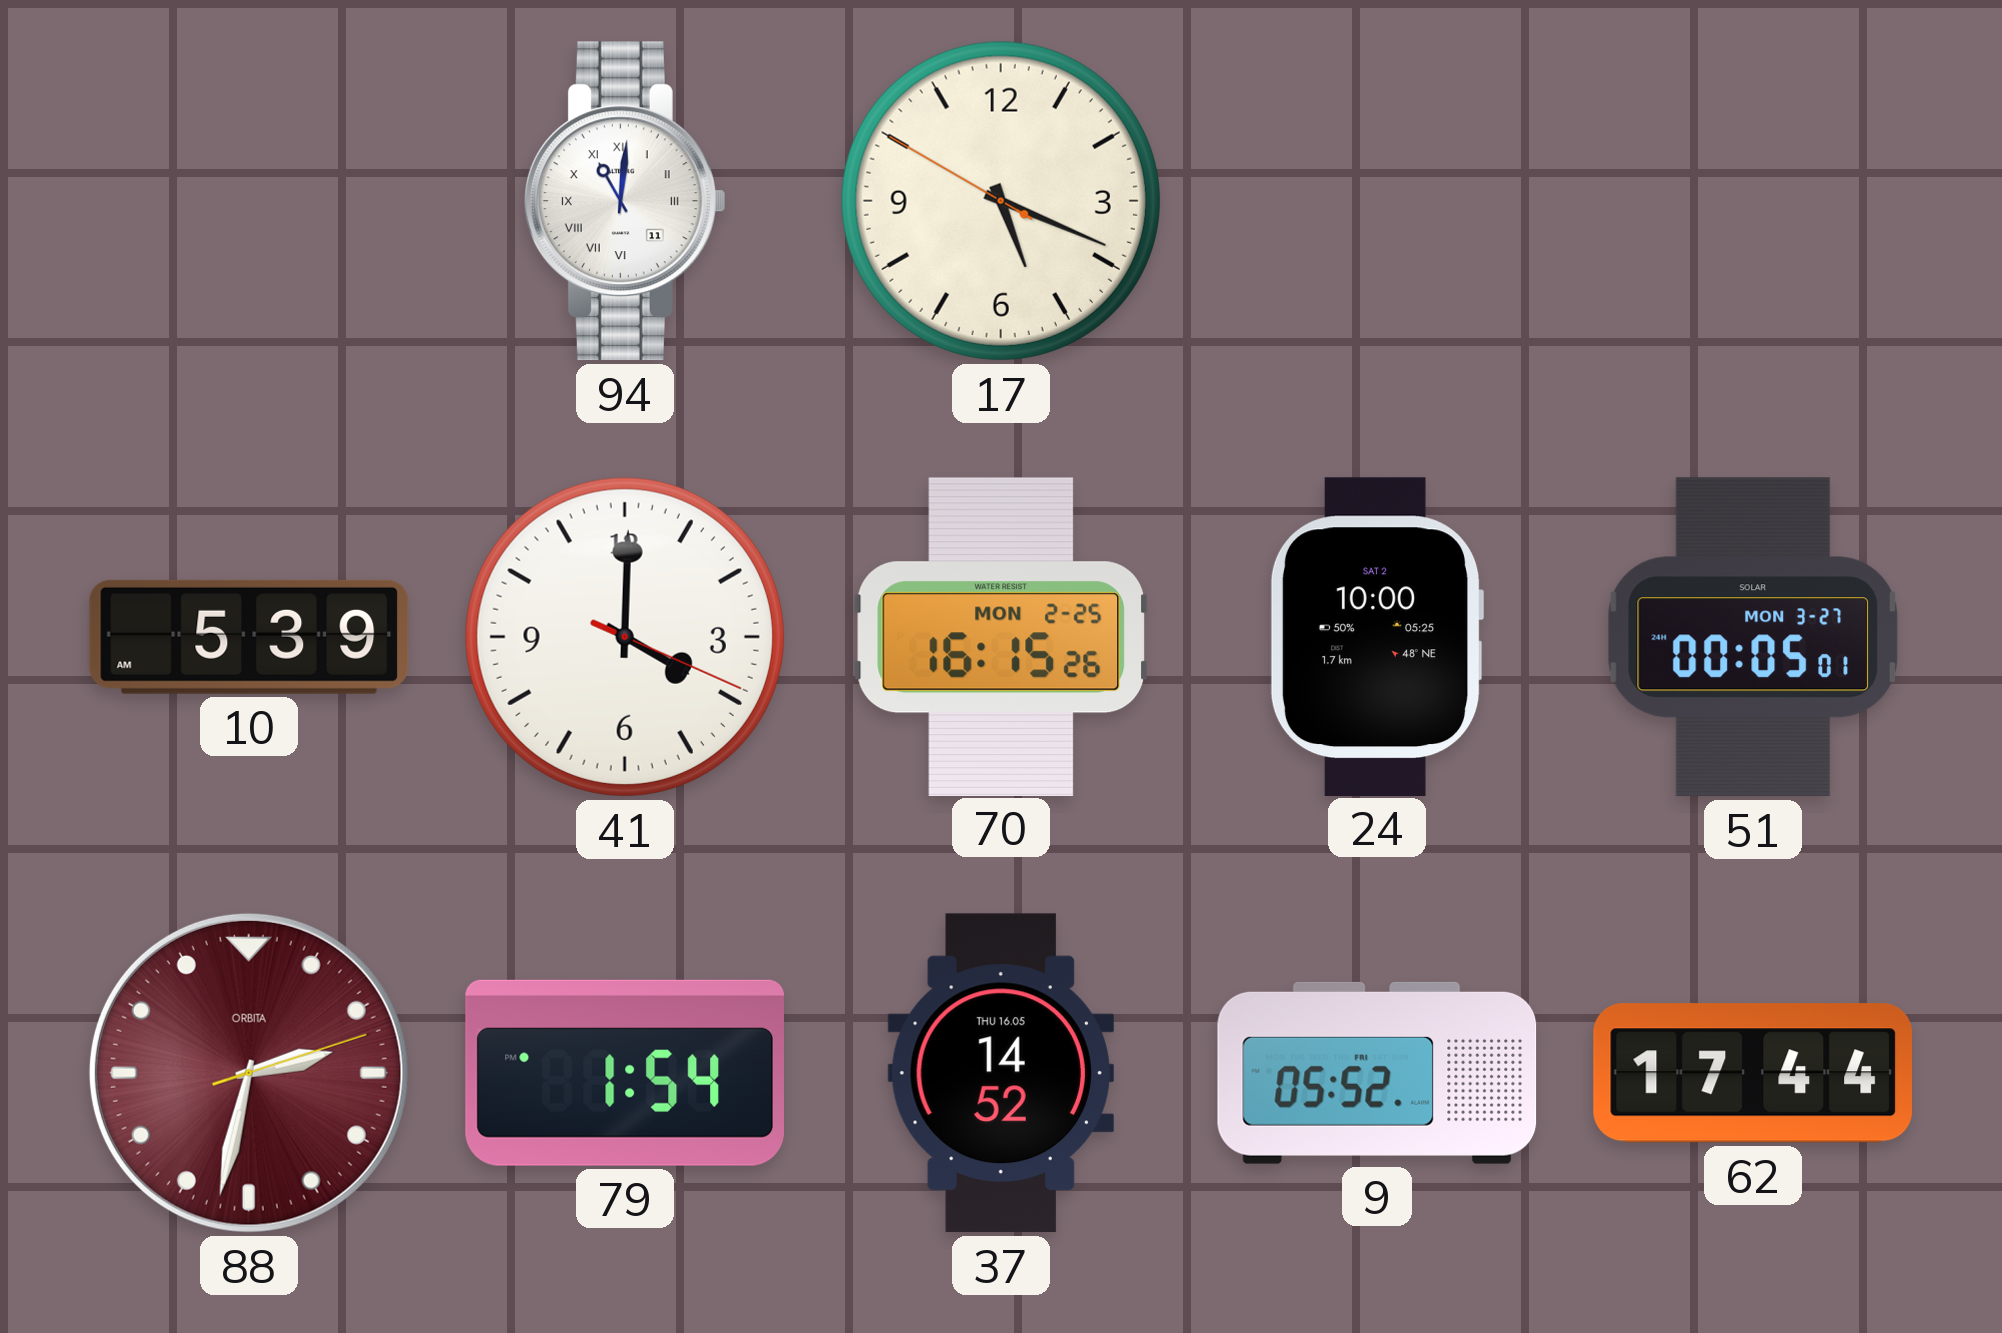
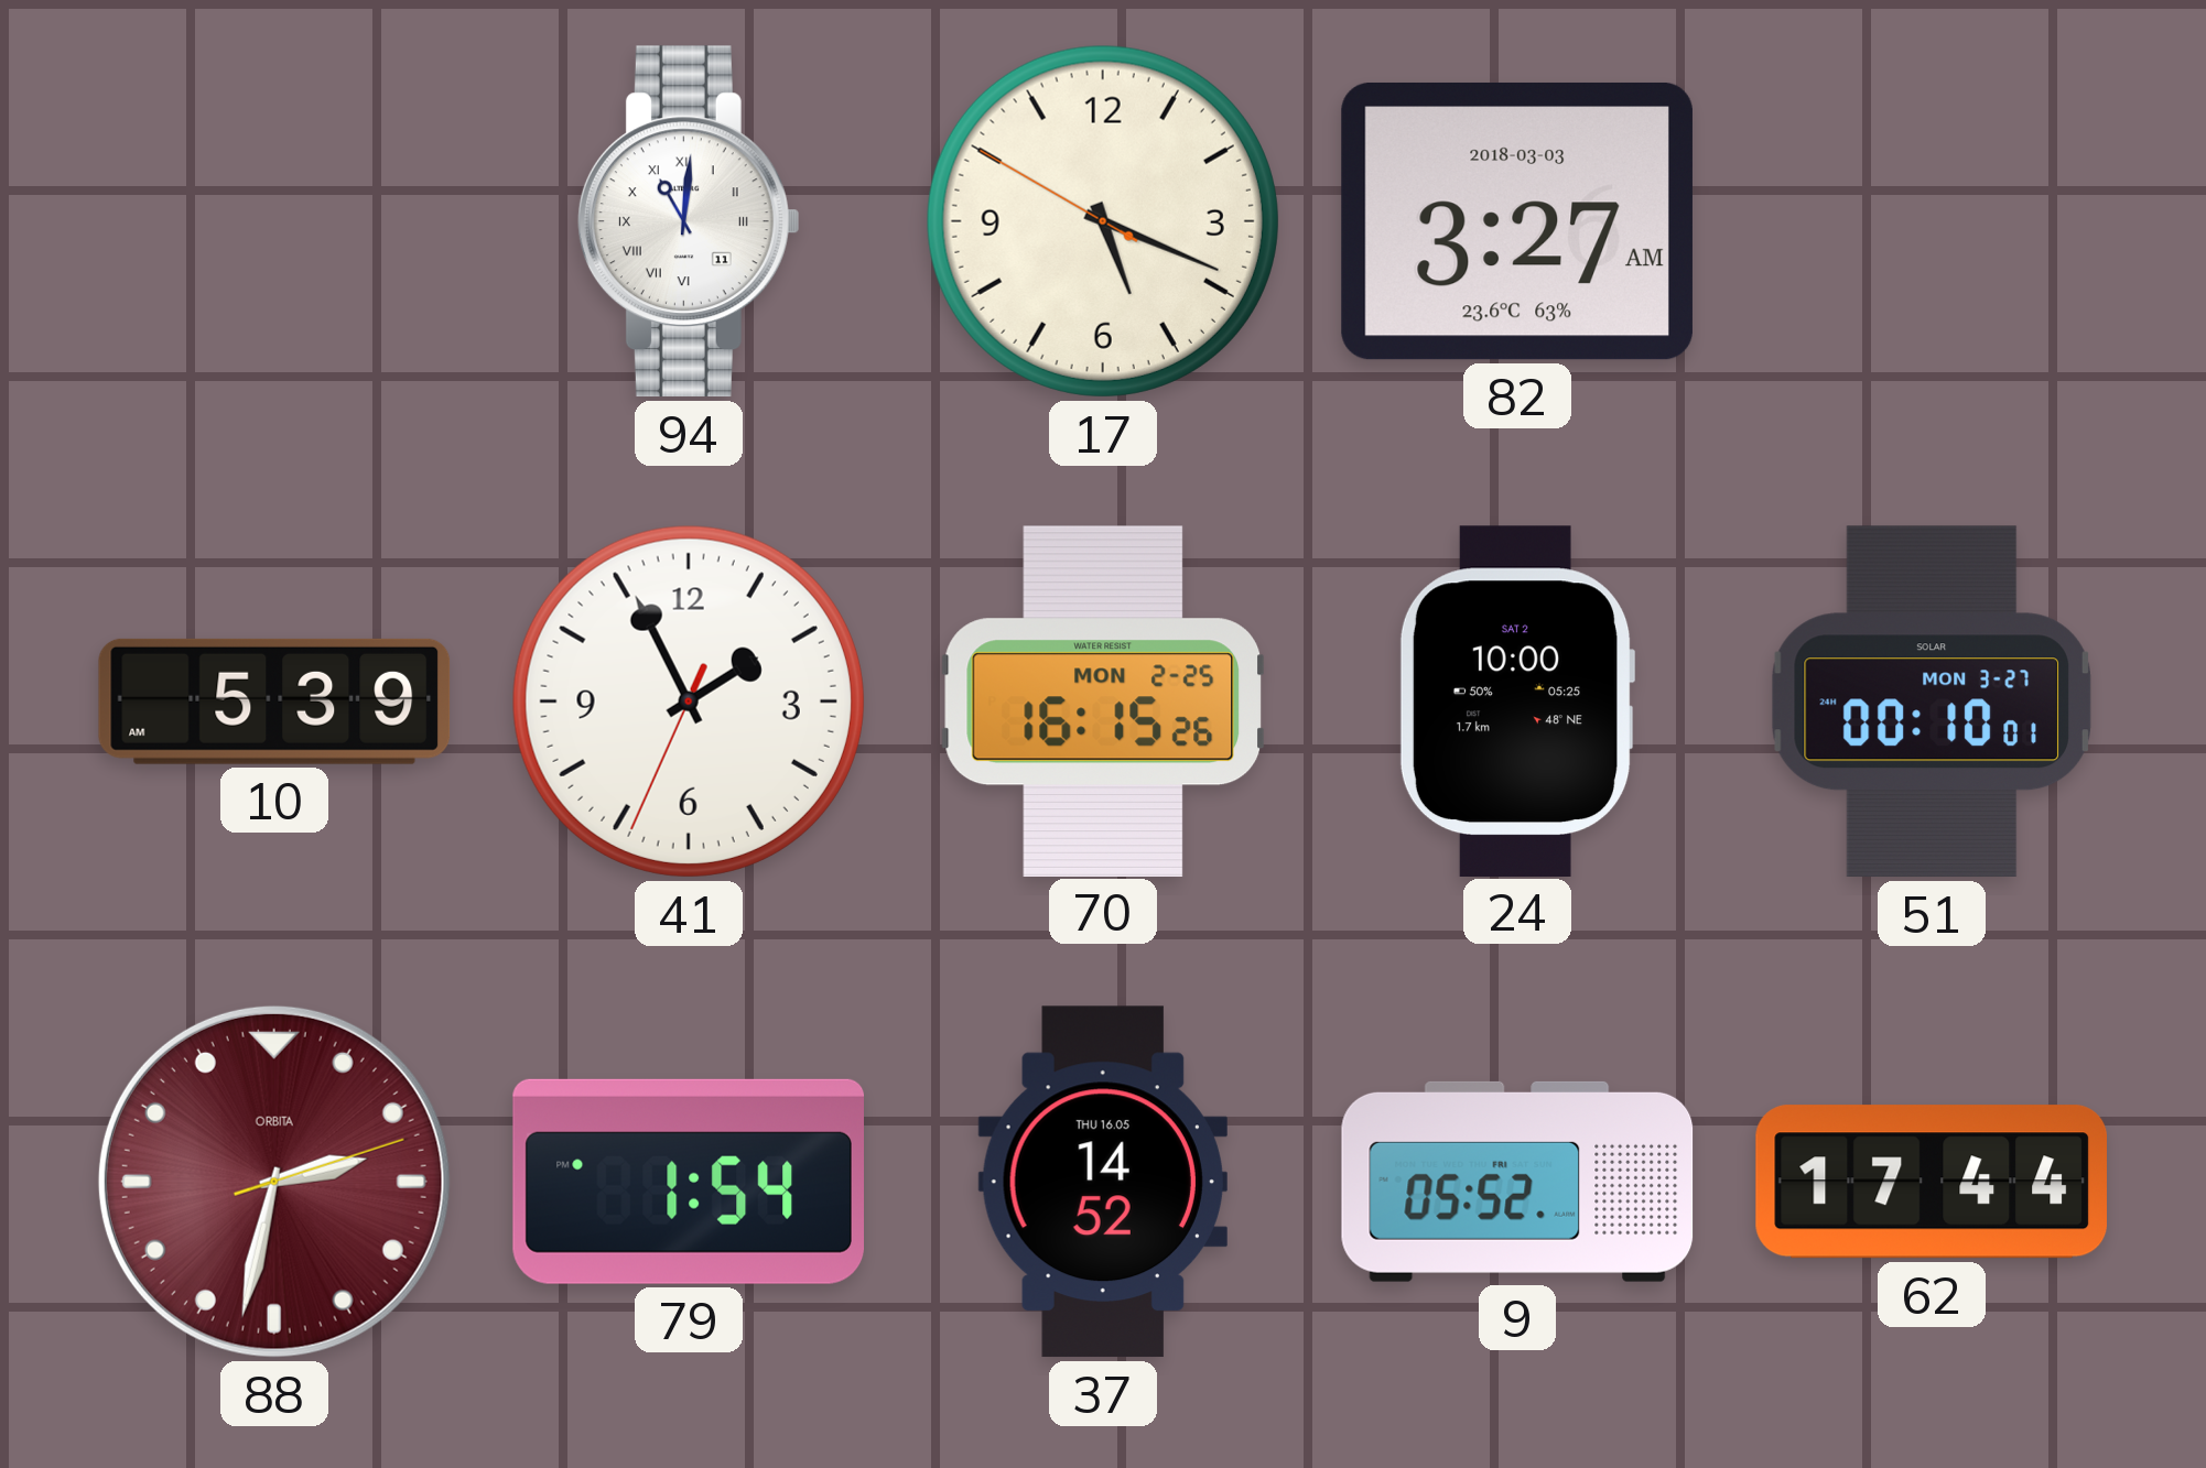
82: none -> 3:27 (1517, 221)
41: 4:00 -> 1:55 (689, 702)
51: 00:05 -> 00:10 (1932, 702)
